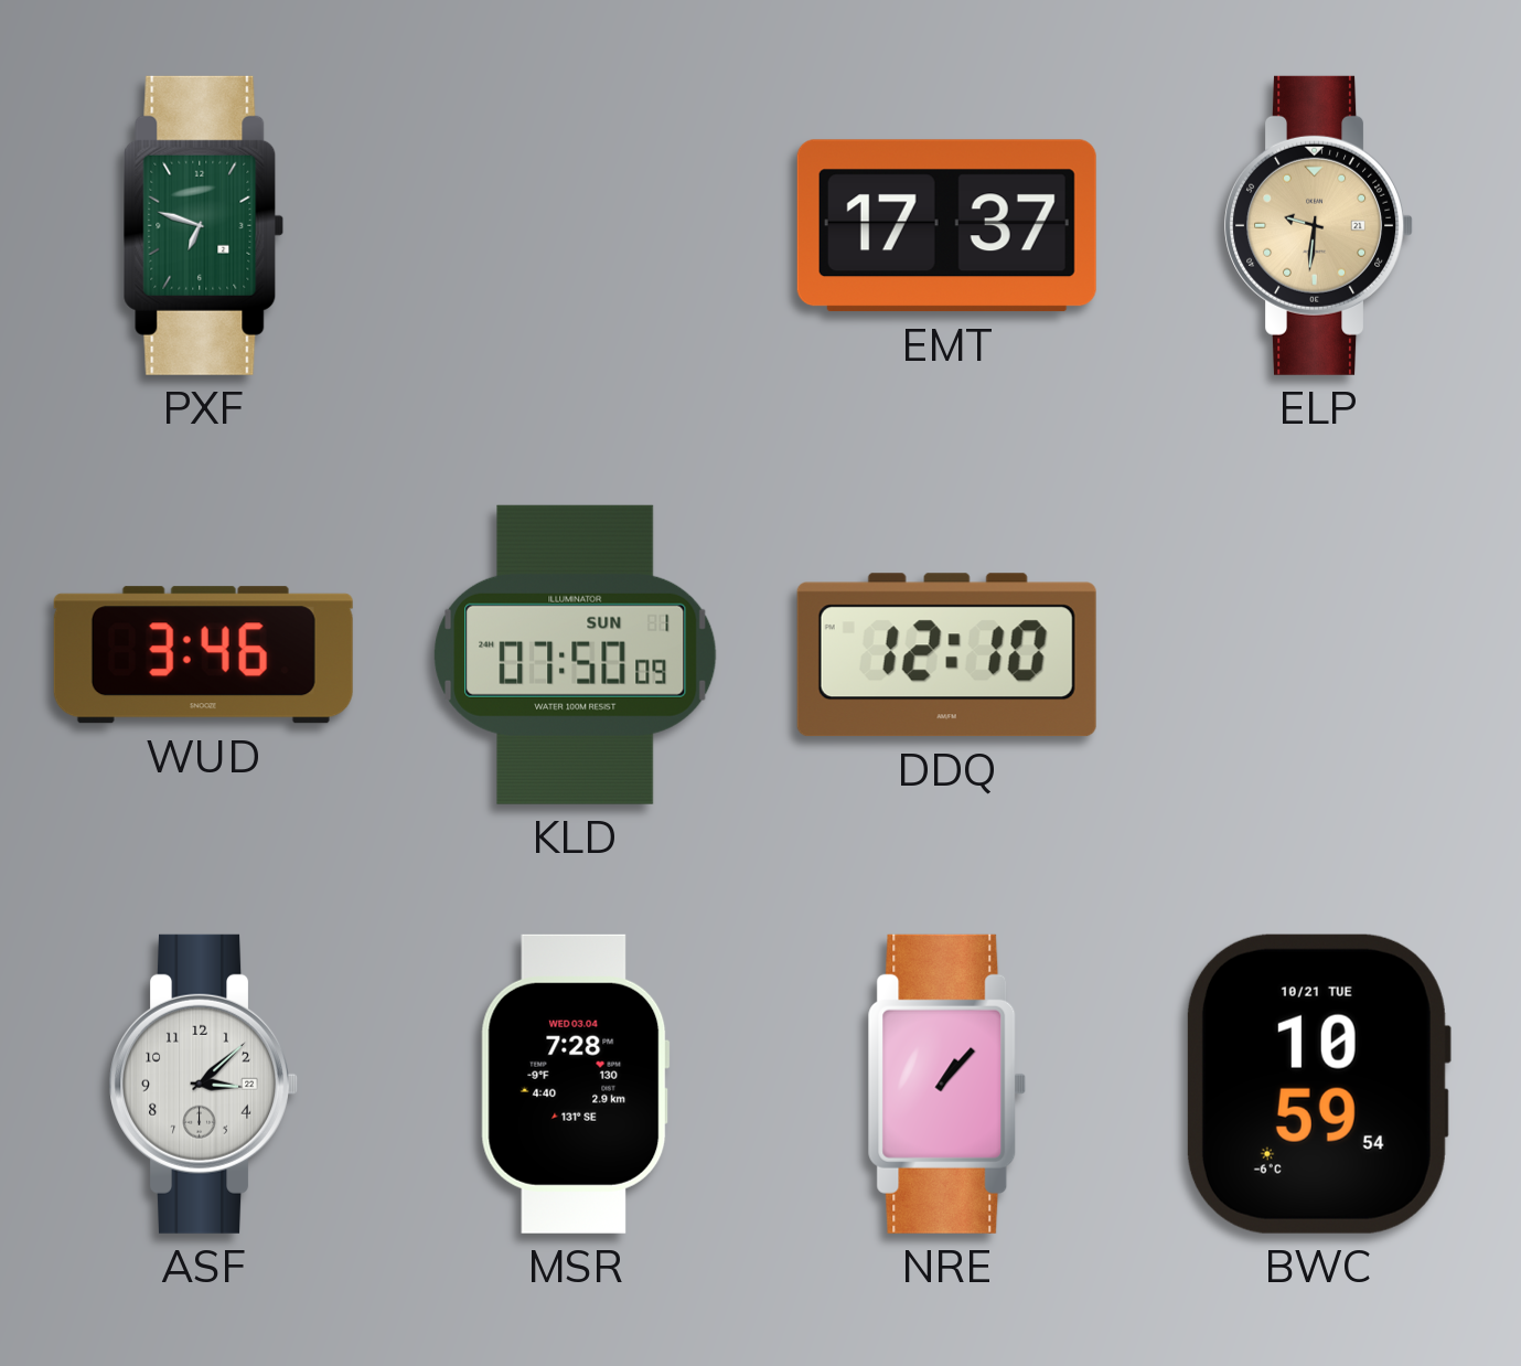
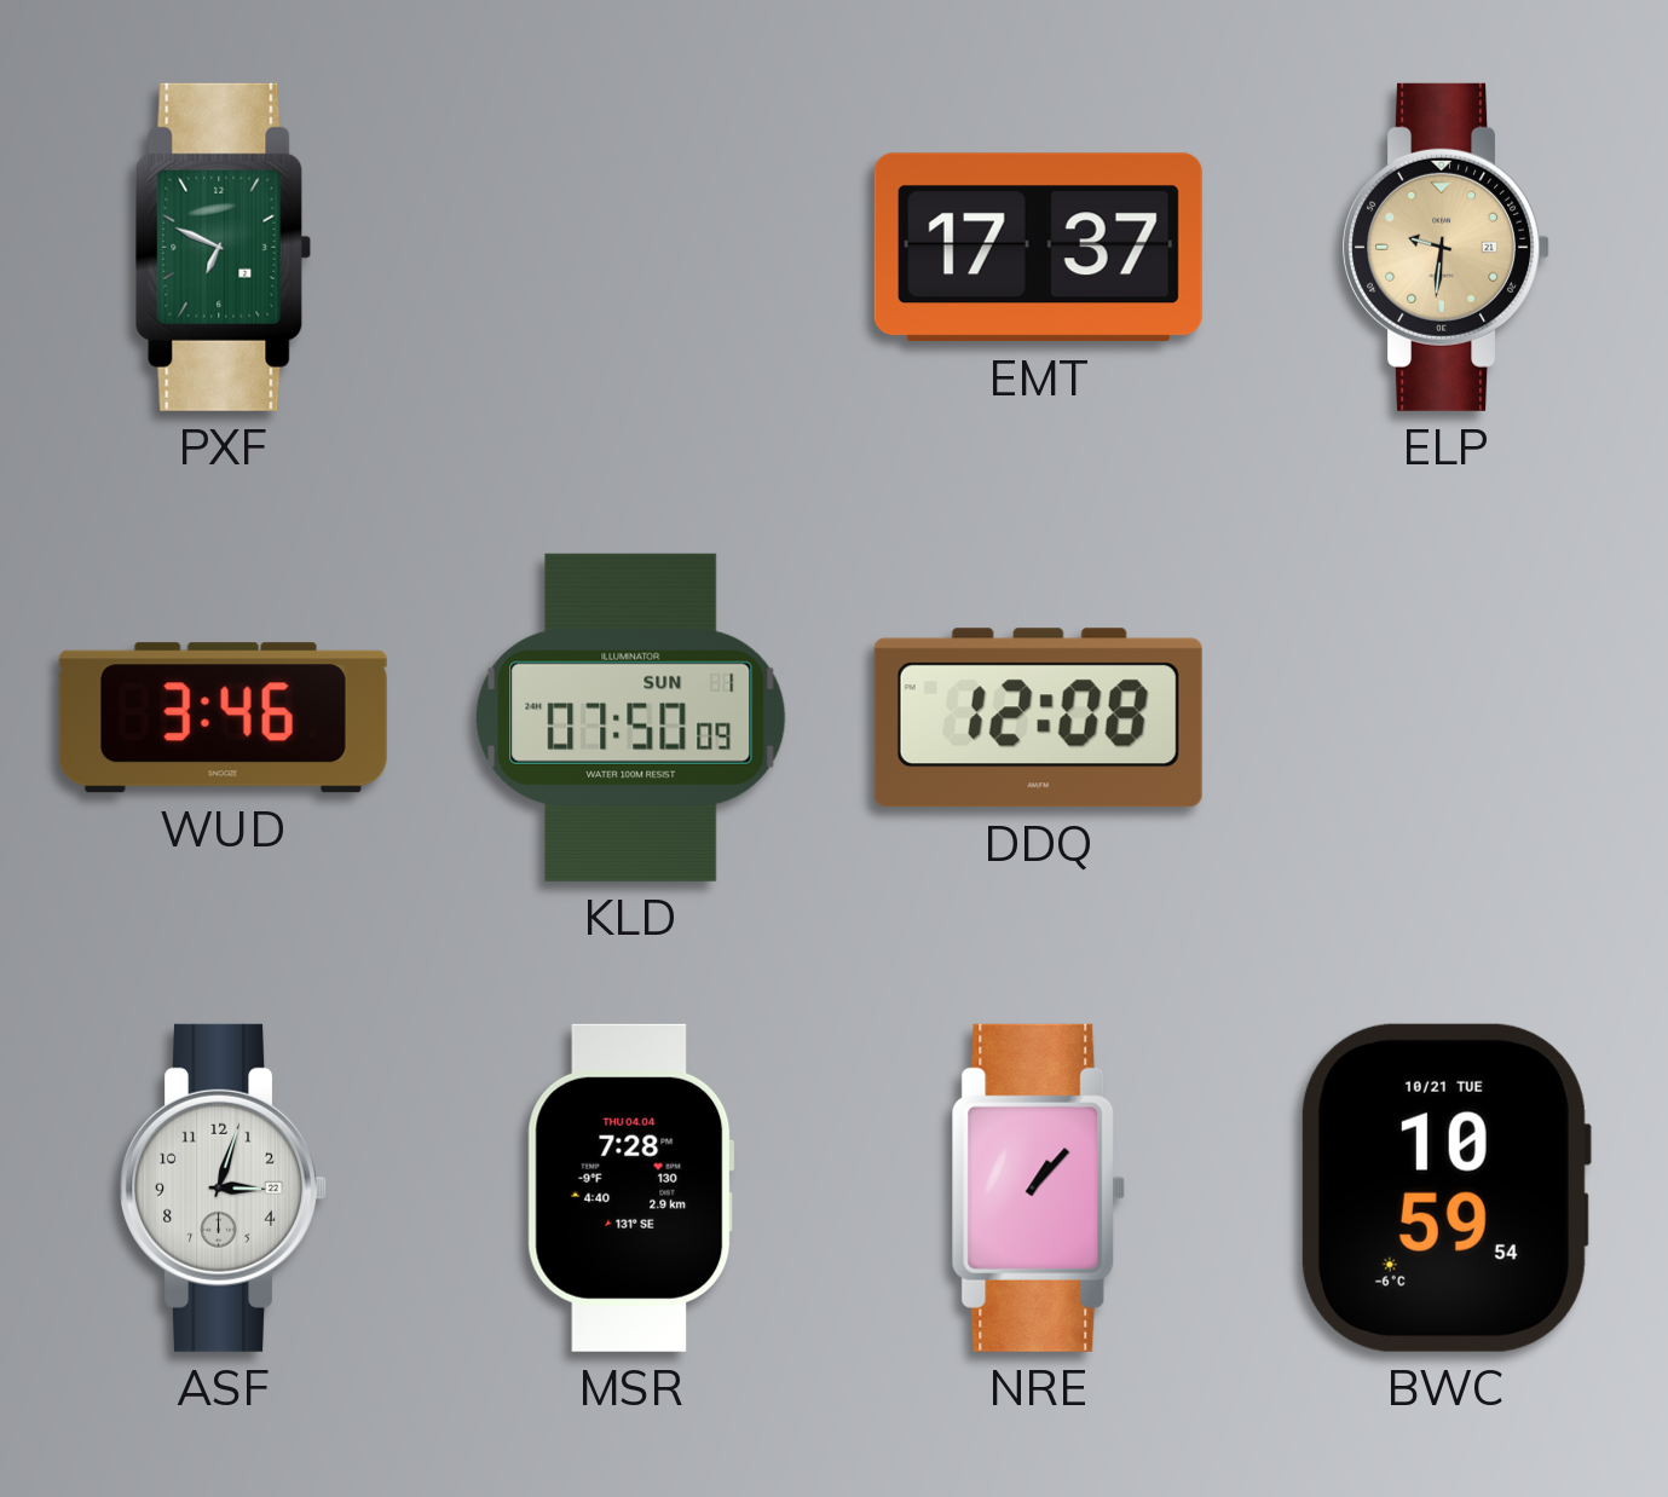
PXF: 6:48 -> 6:49 (224, 247)
DDQ: 12:10 -> 12:08 (1038, 718)
ASF: 3:08 -> 3:03 (223, 1187)
MSR date: WED 03.04 -> THU 04.04 (630, 1187)
